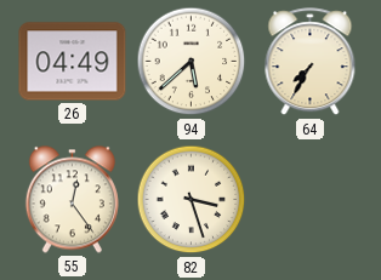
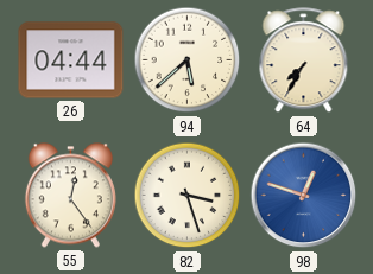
26: 04:49 -> 04:44 (71, 60)
98: none -> 12:48 (304, 196)
